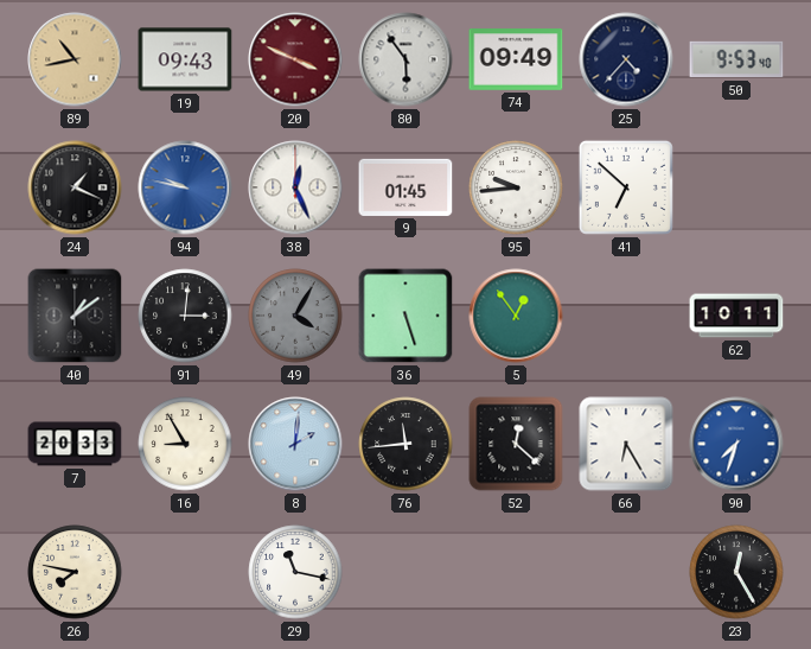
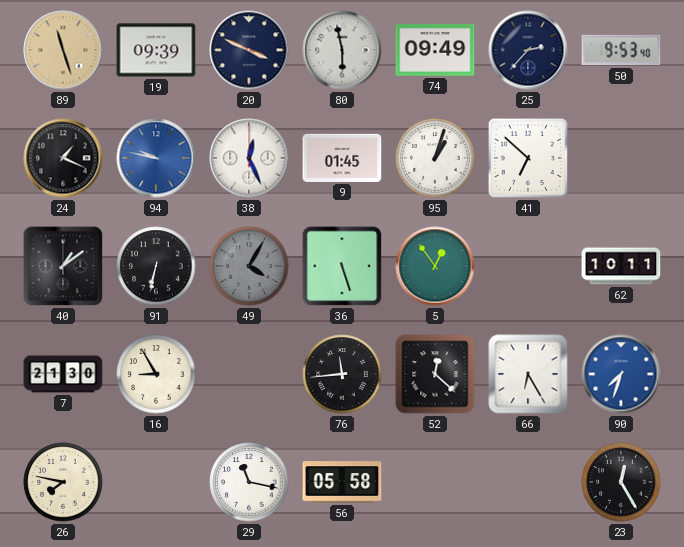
89: 10:43 -> 11:27 (63, 50)
19: 09:43 -> 09:39 (156, 50)
20 dial: burgundy -> navy (249, 50)
80: 5:54 -> 5:58 (342, 50)
25: 4:37 -> 2:37 (528, 50)
95: 9:44 -> 1:03 (435, 158)
91: 3:01 -> 6:32 (156, 266)
7: 20:33 -> 21:30 (63, 374)
8: 2:01 -> none (295, 444)
56: none -> 05:58 (342, 482)
